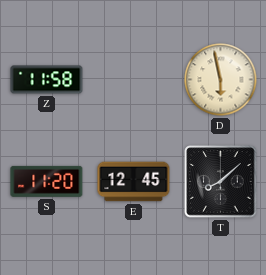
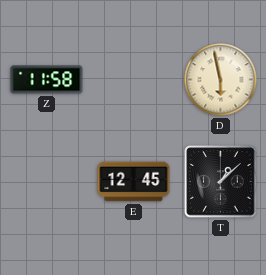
S: 11:20 -> none (47, 181)
T: 8:08 -> 1:08 (221, 182)
